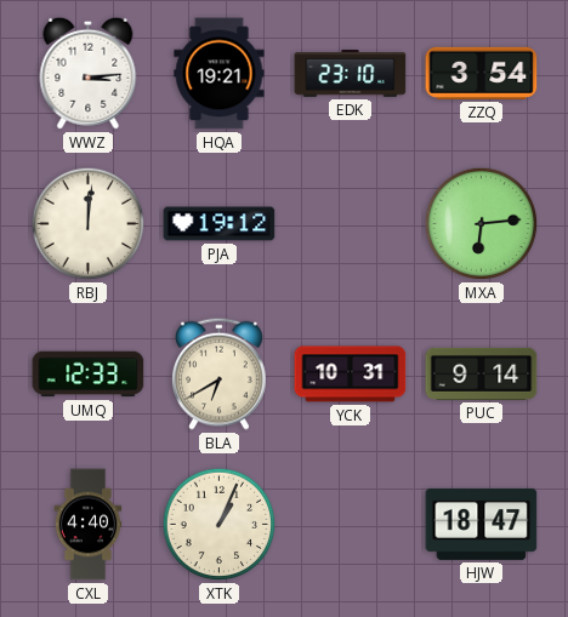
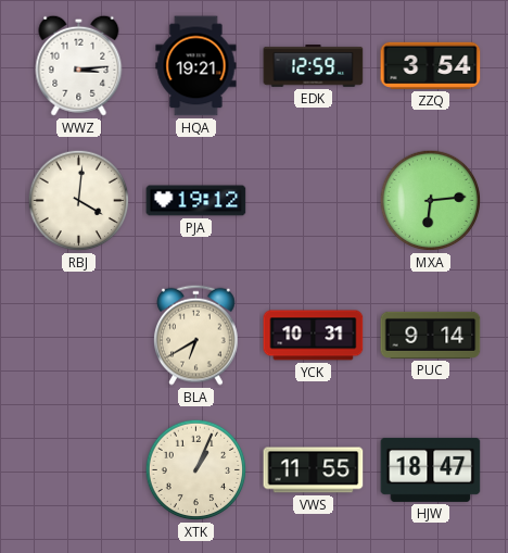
EDK: 23:10 -> 12:59 (314, 66)
RBJ: 12:01 -> 4:01 (79, 201)
UMQ: 12:33 -> none (89, 375)
CXL: 4:40 -> none (89, 525)
VWS: none -> 11:55 (314, 470)
